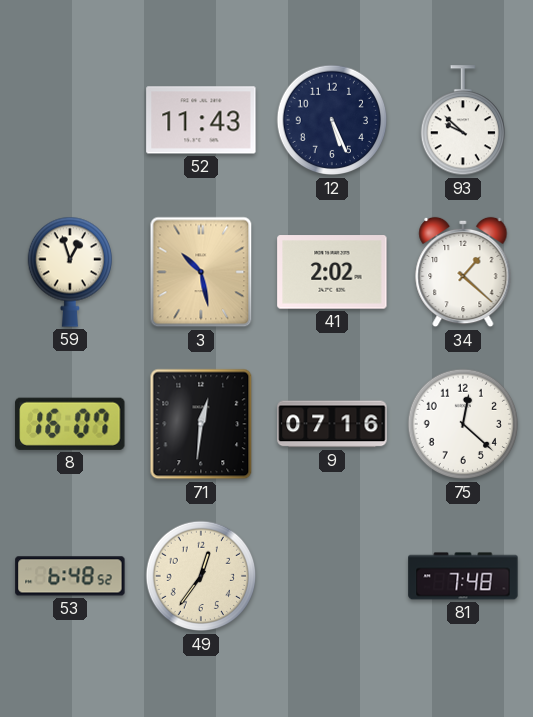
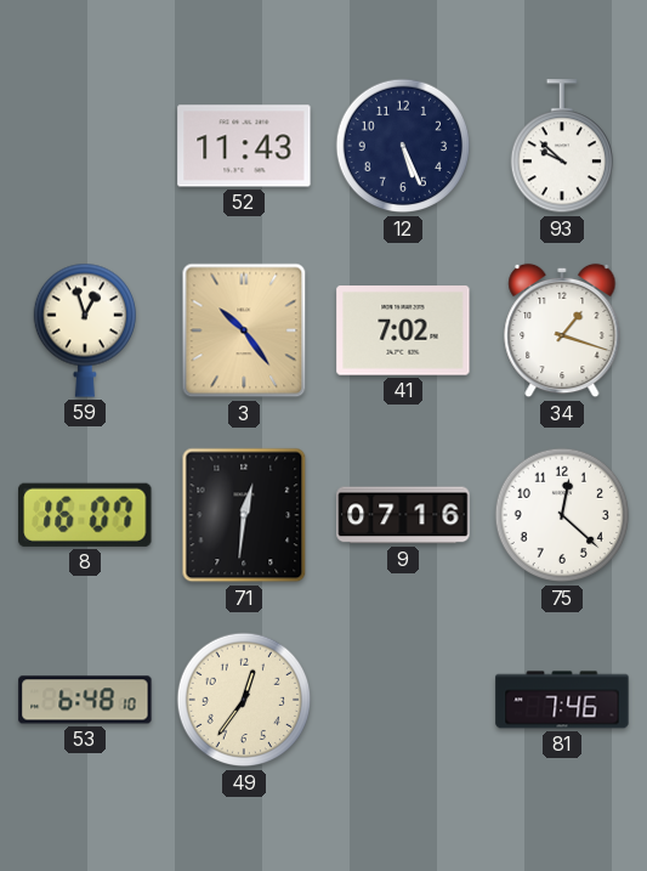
3: 10:28 -> 10:24 (244, 330)
41: 2:02 -> 7:02 (403, 330)
34: 1:22 -> 1:18 (562, 330)
53: 6:48:52 -> 6:48:10 (85, 700)
81: 7:48 -> 7:46 (562, 700)
